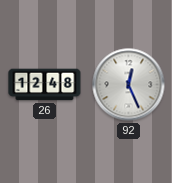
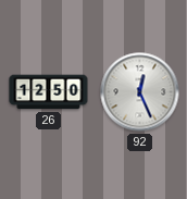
26: 12:48 -> 12:50 (49, 92)
